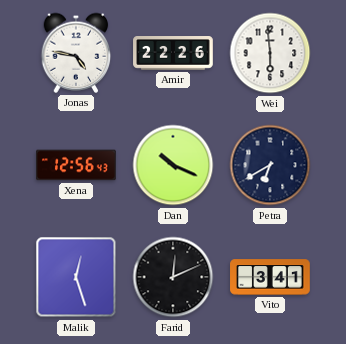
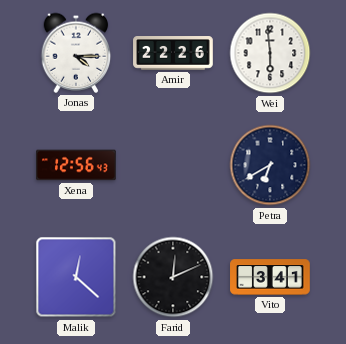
Jonas: 4:47 -> 4:15 (76, 53)
Dan: 10:19 -> none (173, 165)
Malik: 12:27 -> 12:22 (76, 277)
